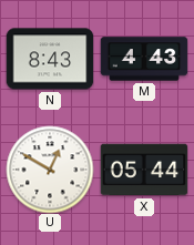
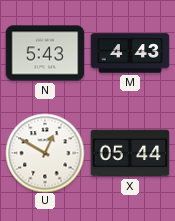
N: 8:43 -> 5:43 (45, 53)
